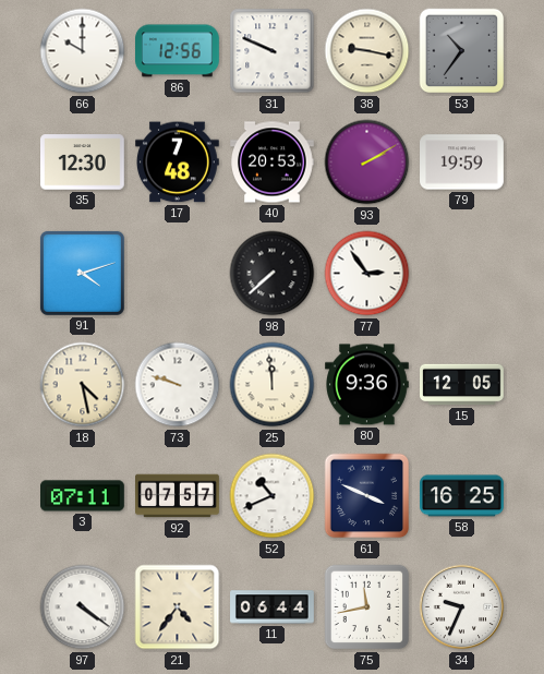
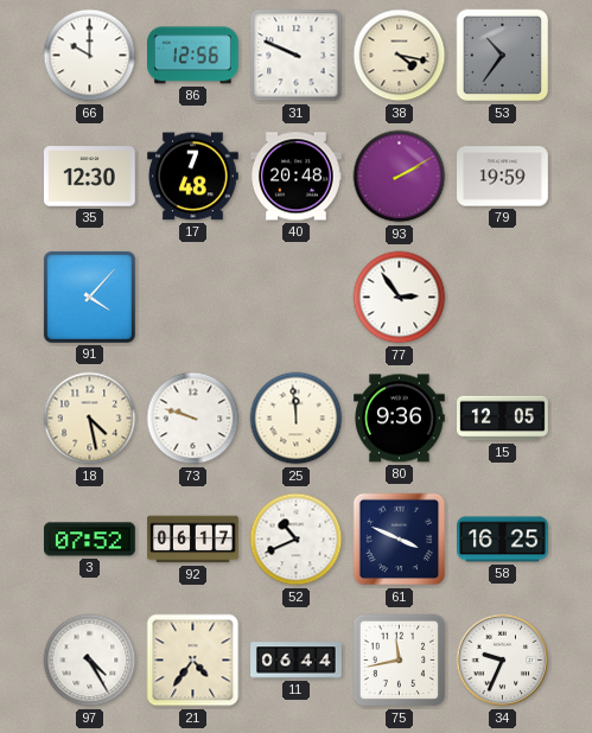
38: 9:17 -> 4:17 (400, 56)
40: 20:53 -> 20:48 (297, 177)
91: 4:12 -> 4:07 (89, 297)
98: 7:38 -> none (273, 274)
3: 07:11 -> 07:52 (90, 540)
92: 07:57 -> 06:17 (193, 540)
97: 4:21 -> 4:25 (90, 661)
